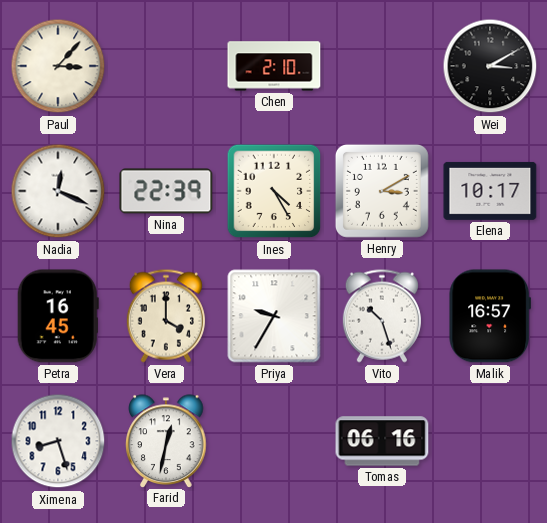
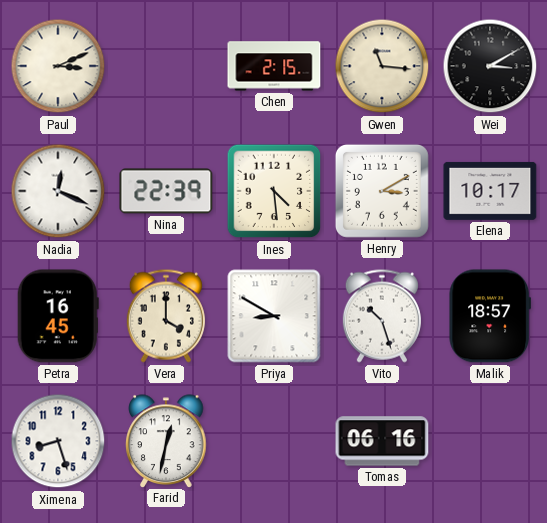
Paul: 3:07 -> 3:11 (58, 66)
Chen: 2:10 -> 2:15 (274, 66)
Gwen: none -> 11:16 (382, 66)
Ines: 4:25 -> 4:29 (274, 191)
Priya: 9:35 -> 8:50 (274, 316)
Malik: 16:57 -> 18:57 (489, 316)
